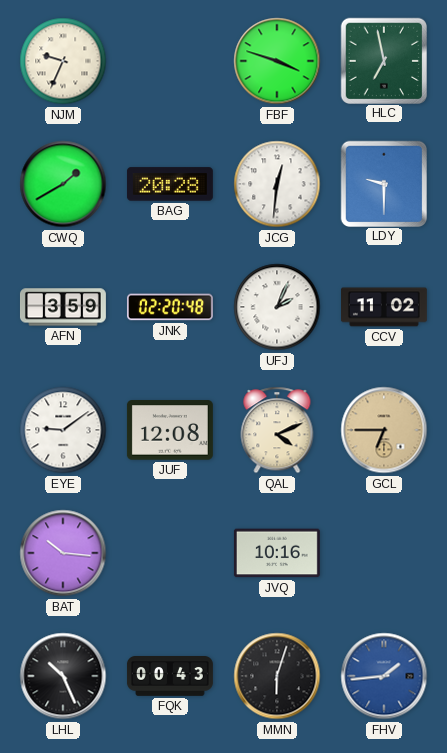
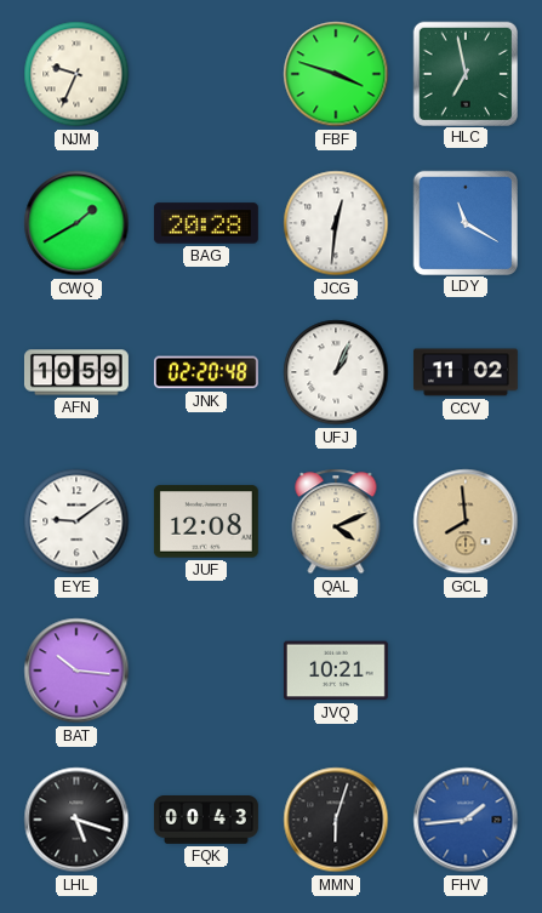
LDY: 9:30 -> 11:20 (464, 222)
AFN: 3:59 -> 10:59 (76, 372)
UFJ: 2:04 -> 1:04 (336, 372)
GCL: 6:45 -> 7:59 (466, 521)
JVQ: 10:16 -> 10:21 (336, 671)
LHL: 10:26 -> 5:18 (76, 820)
